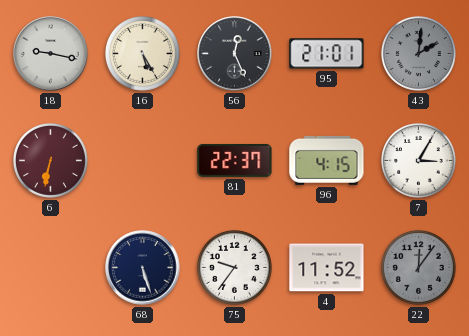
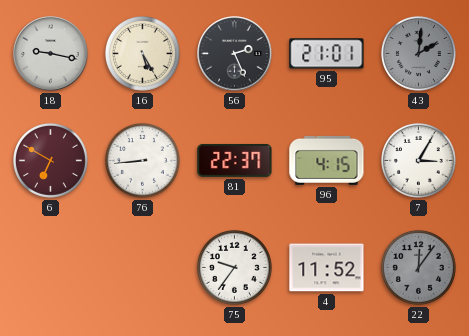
56: 12:26 -> 2:26 (235, 54)
6: 6:32 -> 6:50 (50, 160)
76: none -> 8:44 (142, 160)
68: 5:27 -> none (143, 268)
